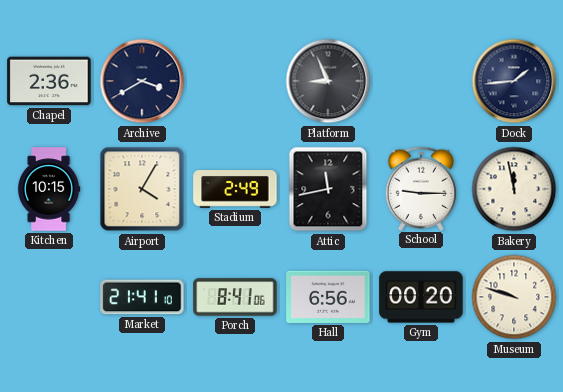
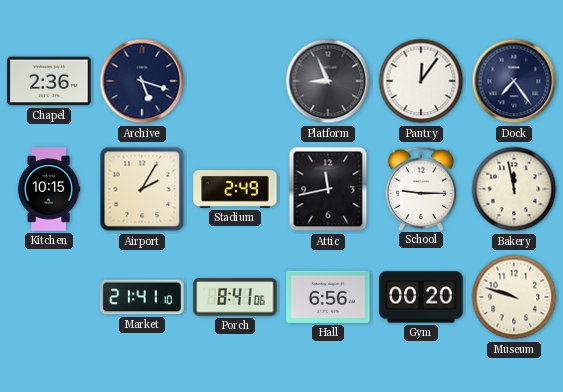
Archive: 3:40 -> 5:18 (142, 81)
Pantry: none -> 12:06 (421, 81)
Dock: 1:44 -> 7:24 (514, 81)
Airport: 4:05 -> 2:05 (142, 189)
